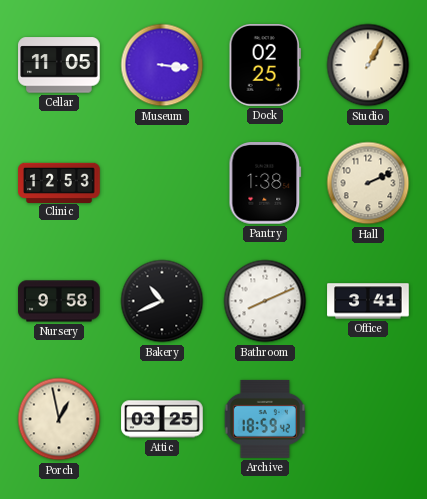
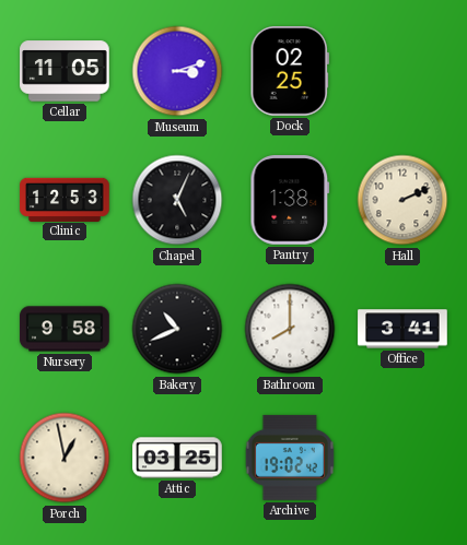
Museum: 3:16 -> 3:12 (177, 71)
Studio: 1:05 -> none (368, 65)
Chapel: none -> 5:04 (177, 200)
Bathroom: 8:11 -> 8:00 (290, 329)
Archive: 18:59 -> 19:02 (290, 458)
